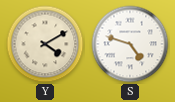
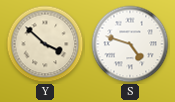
Y: 4:10 -> 3:52 (45, 44)
